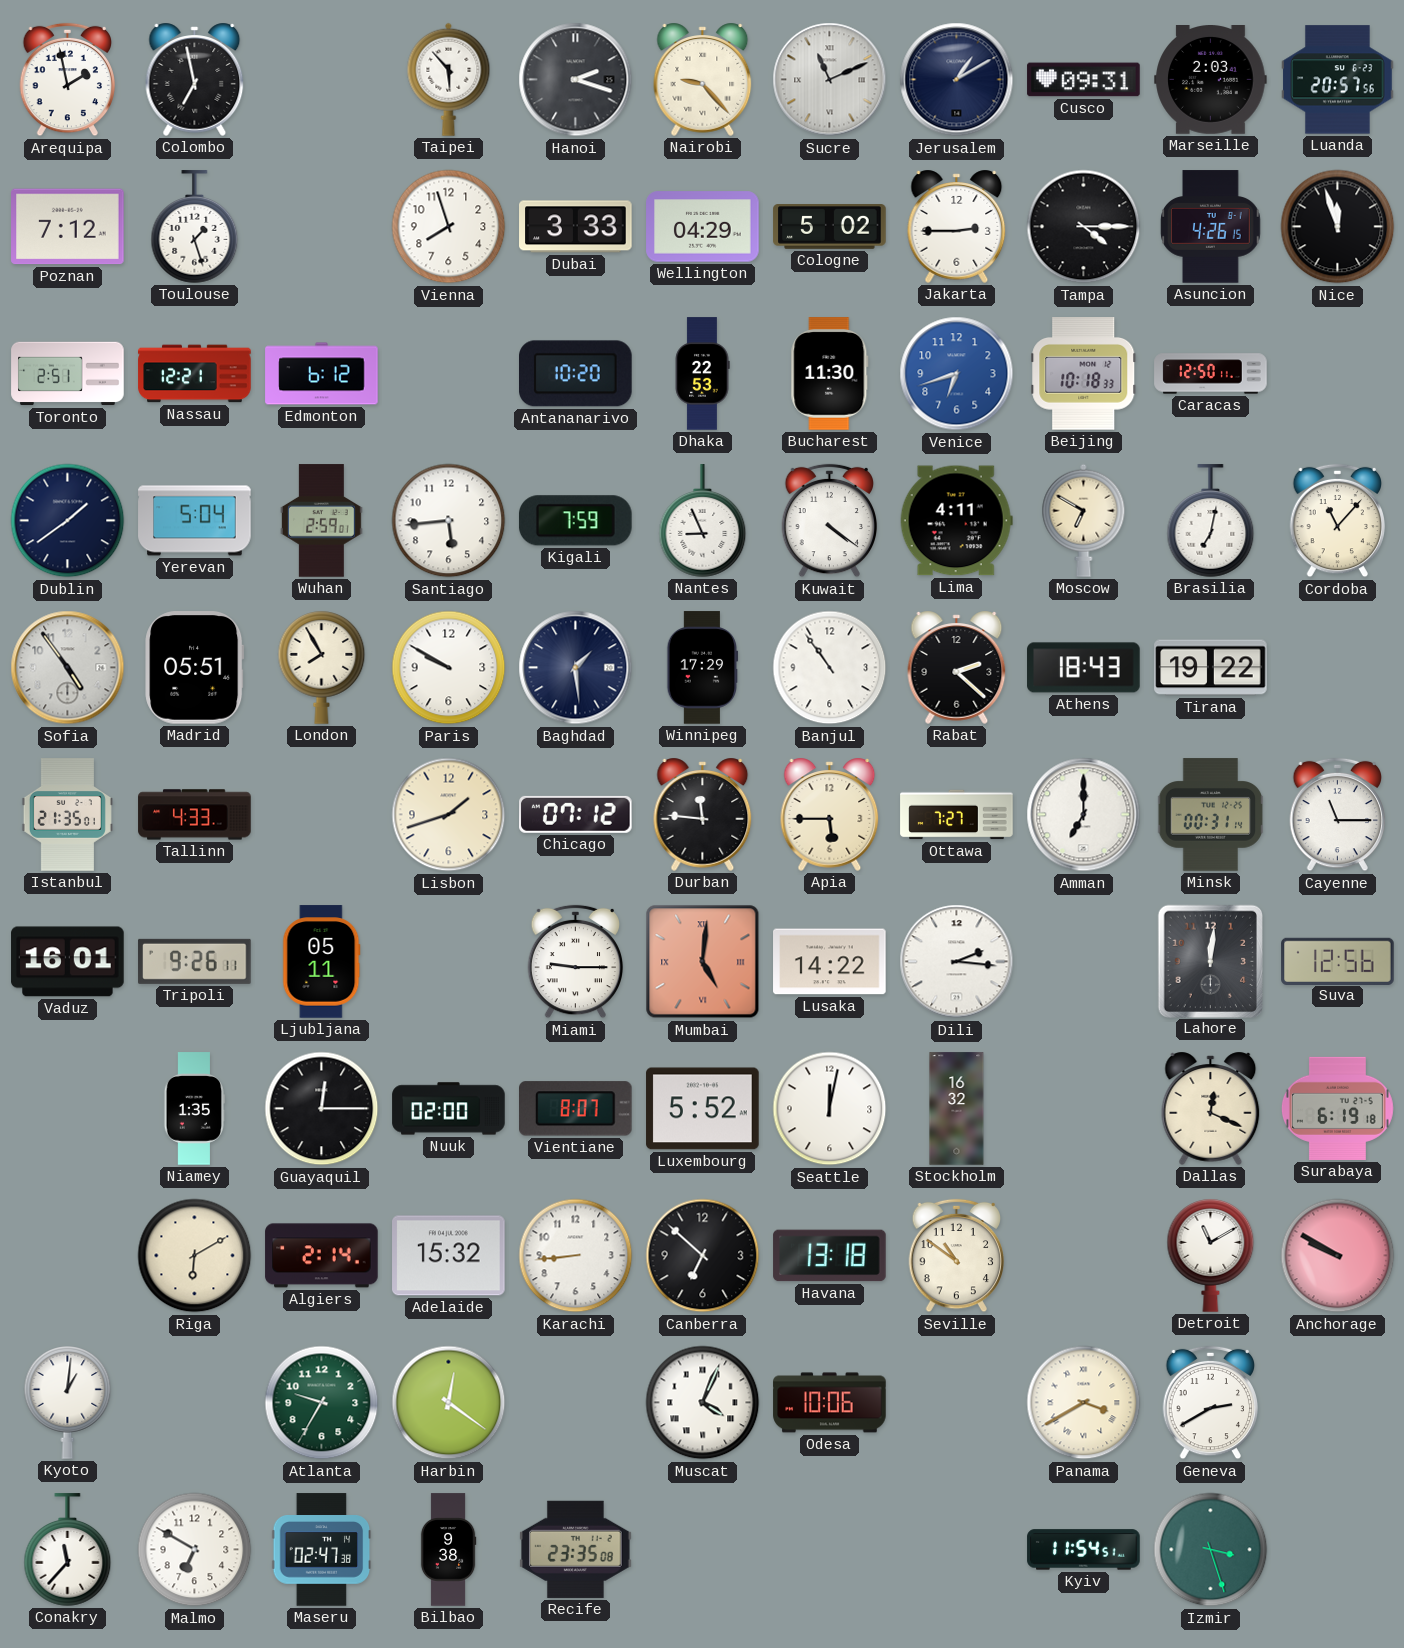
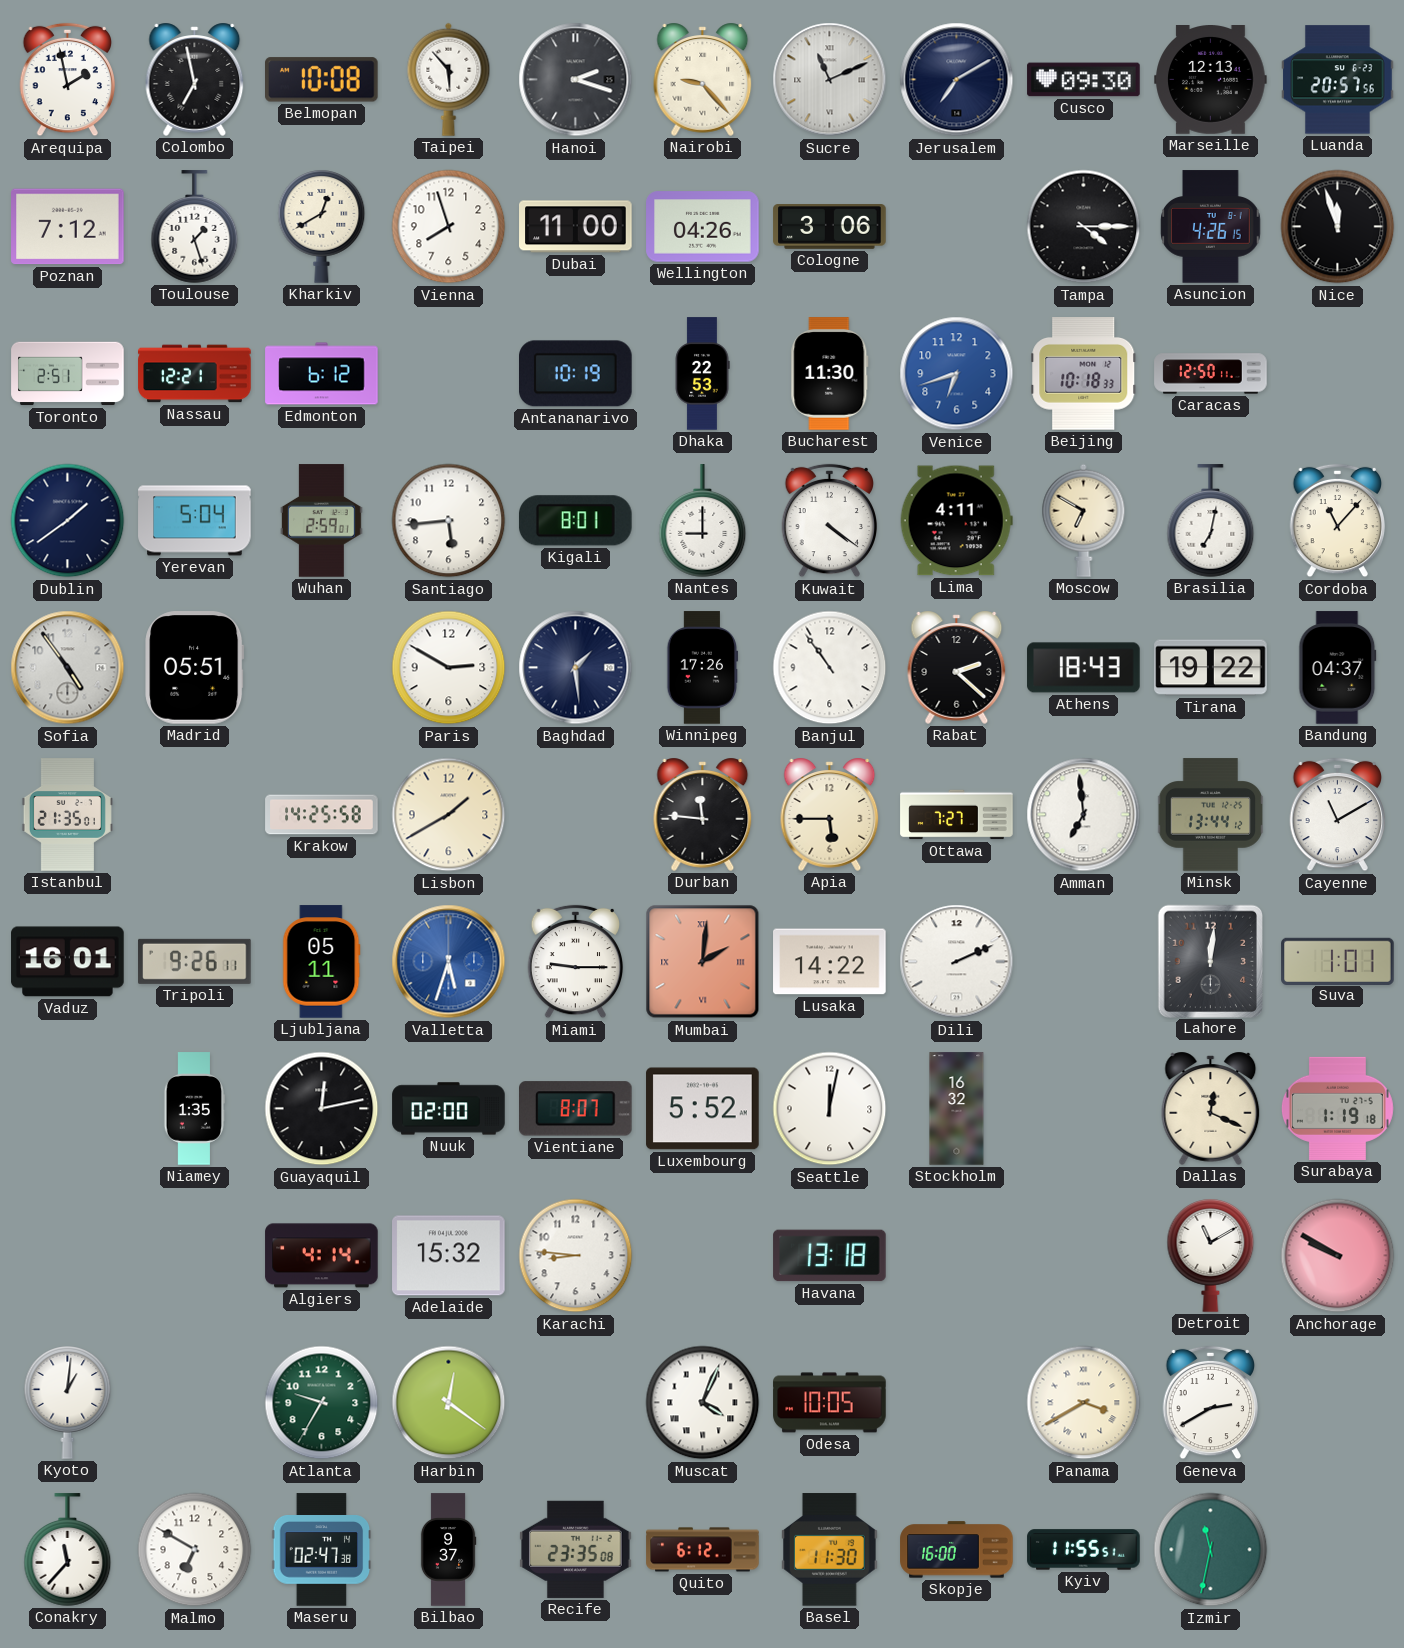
Belmopan: none -> 10:08 (322, 80)
Jerusalem: 1:10 -> 7:10 (957, 80)
Cusco: 09:31 -> 09:30 (1084, 80)
Marseille: 2:03 -> 12:13 (1211, 80)
Kharkiv: none -> 12:40 (322, 227)
Dubai: 3:33 -> 11:00 (576, 227)
Wellington: 04:29 -> 04:26 (703, 227)
Cologne: 5:02 -> 3:06 (830, 227)
Jakarta: 2:45 -> none (957, 226)
Antananarivo: 10:20 -> 10:19 (576, 374)
Kigali: 7:59 -> 8:01 (576, 521)
Nantes: 8:56 -> 9:00 (703, 521)
London: 7:55 -> none (322, 668)
Paris: 9:50 -> 2:50 (449, 668)
Winnipeg: 17:29 -> 17:26 (703, 668)
Bandung: none -> 04:37 (1338, 668)
Tallinn: 4:33 -> none (195, 815)
Krakow: none -> 14:25 (322, 815)
Lisbon: 1:42 -> 1:40 (449, 815)
Chicago: 07:12 -> none (576, 814)
Amman: 7:00 -> 6:59 (1084, 815)
Minsk: 00:31 -> 13:44 (1211, 815)
Cayenne: 11:15 -> 11:10 (1338, 815)
Valletta: none -> 5:33 (449, 962)
Mumbai: 5:01 -> 2:01 (703, 962)
Dili: 2:16 -> 2:11 (957, 962)
Suva: 12:56 -> 1:01 (1338, 961)
Guayaquil: 12:15 -> 12:13 (322, 1109)
Surabaya: 6:19 -> 1:19 (1337, 1108)
Riga: 6:10 -> none (195, 1256)
Algiers: 2:14 -> 4:14 (322, 1256)
Karachi: 8:44 -> 8:46 (576, 1256)
Canberra: 6:52 -> none (703, 1256)
Seville: 10:51 -> none (957, 1256)
Odesa: 10:06 -> 10:05 (830, 1403)
Bilbao: 9:38 -> 9:37 (448, 1550)
Quito: none -> 6:12 (703, 1550)
Basel: none -> 11:30 (830, 1550)
Skopje: none -> 16:00 (957, 1550)
Kyiv: 11:54 -> 11:55 (1084, 1550)
Izmir: 3:27 -> 11:32 (1211, 1550)
